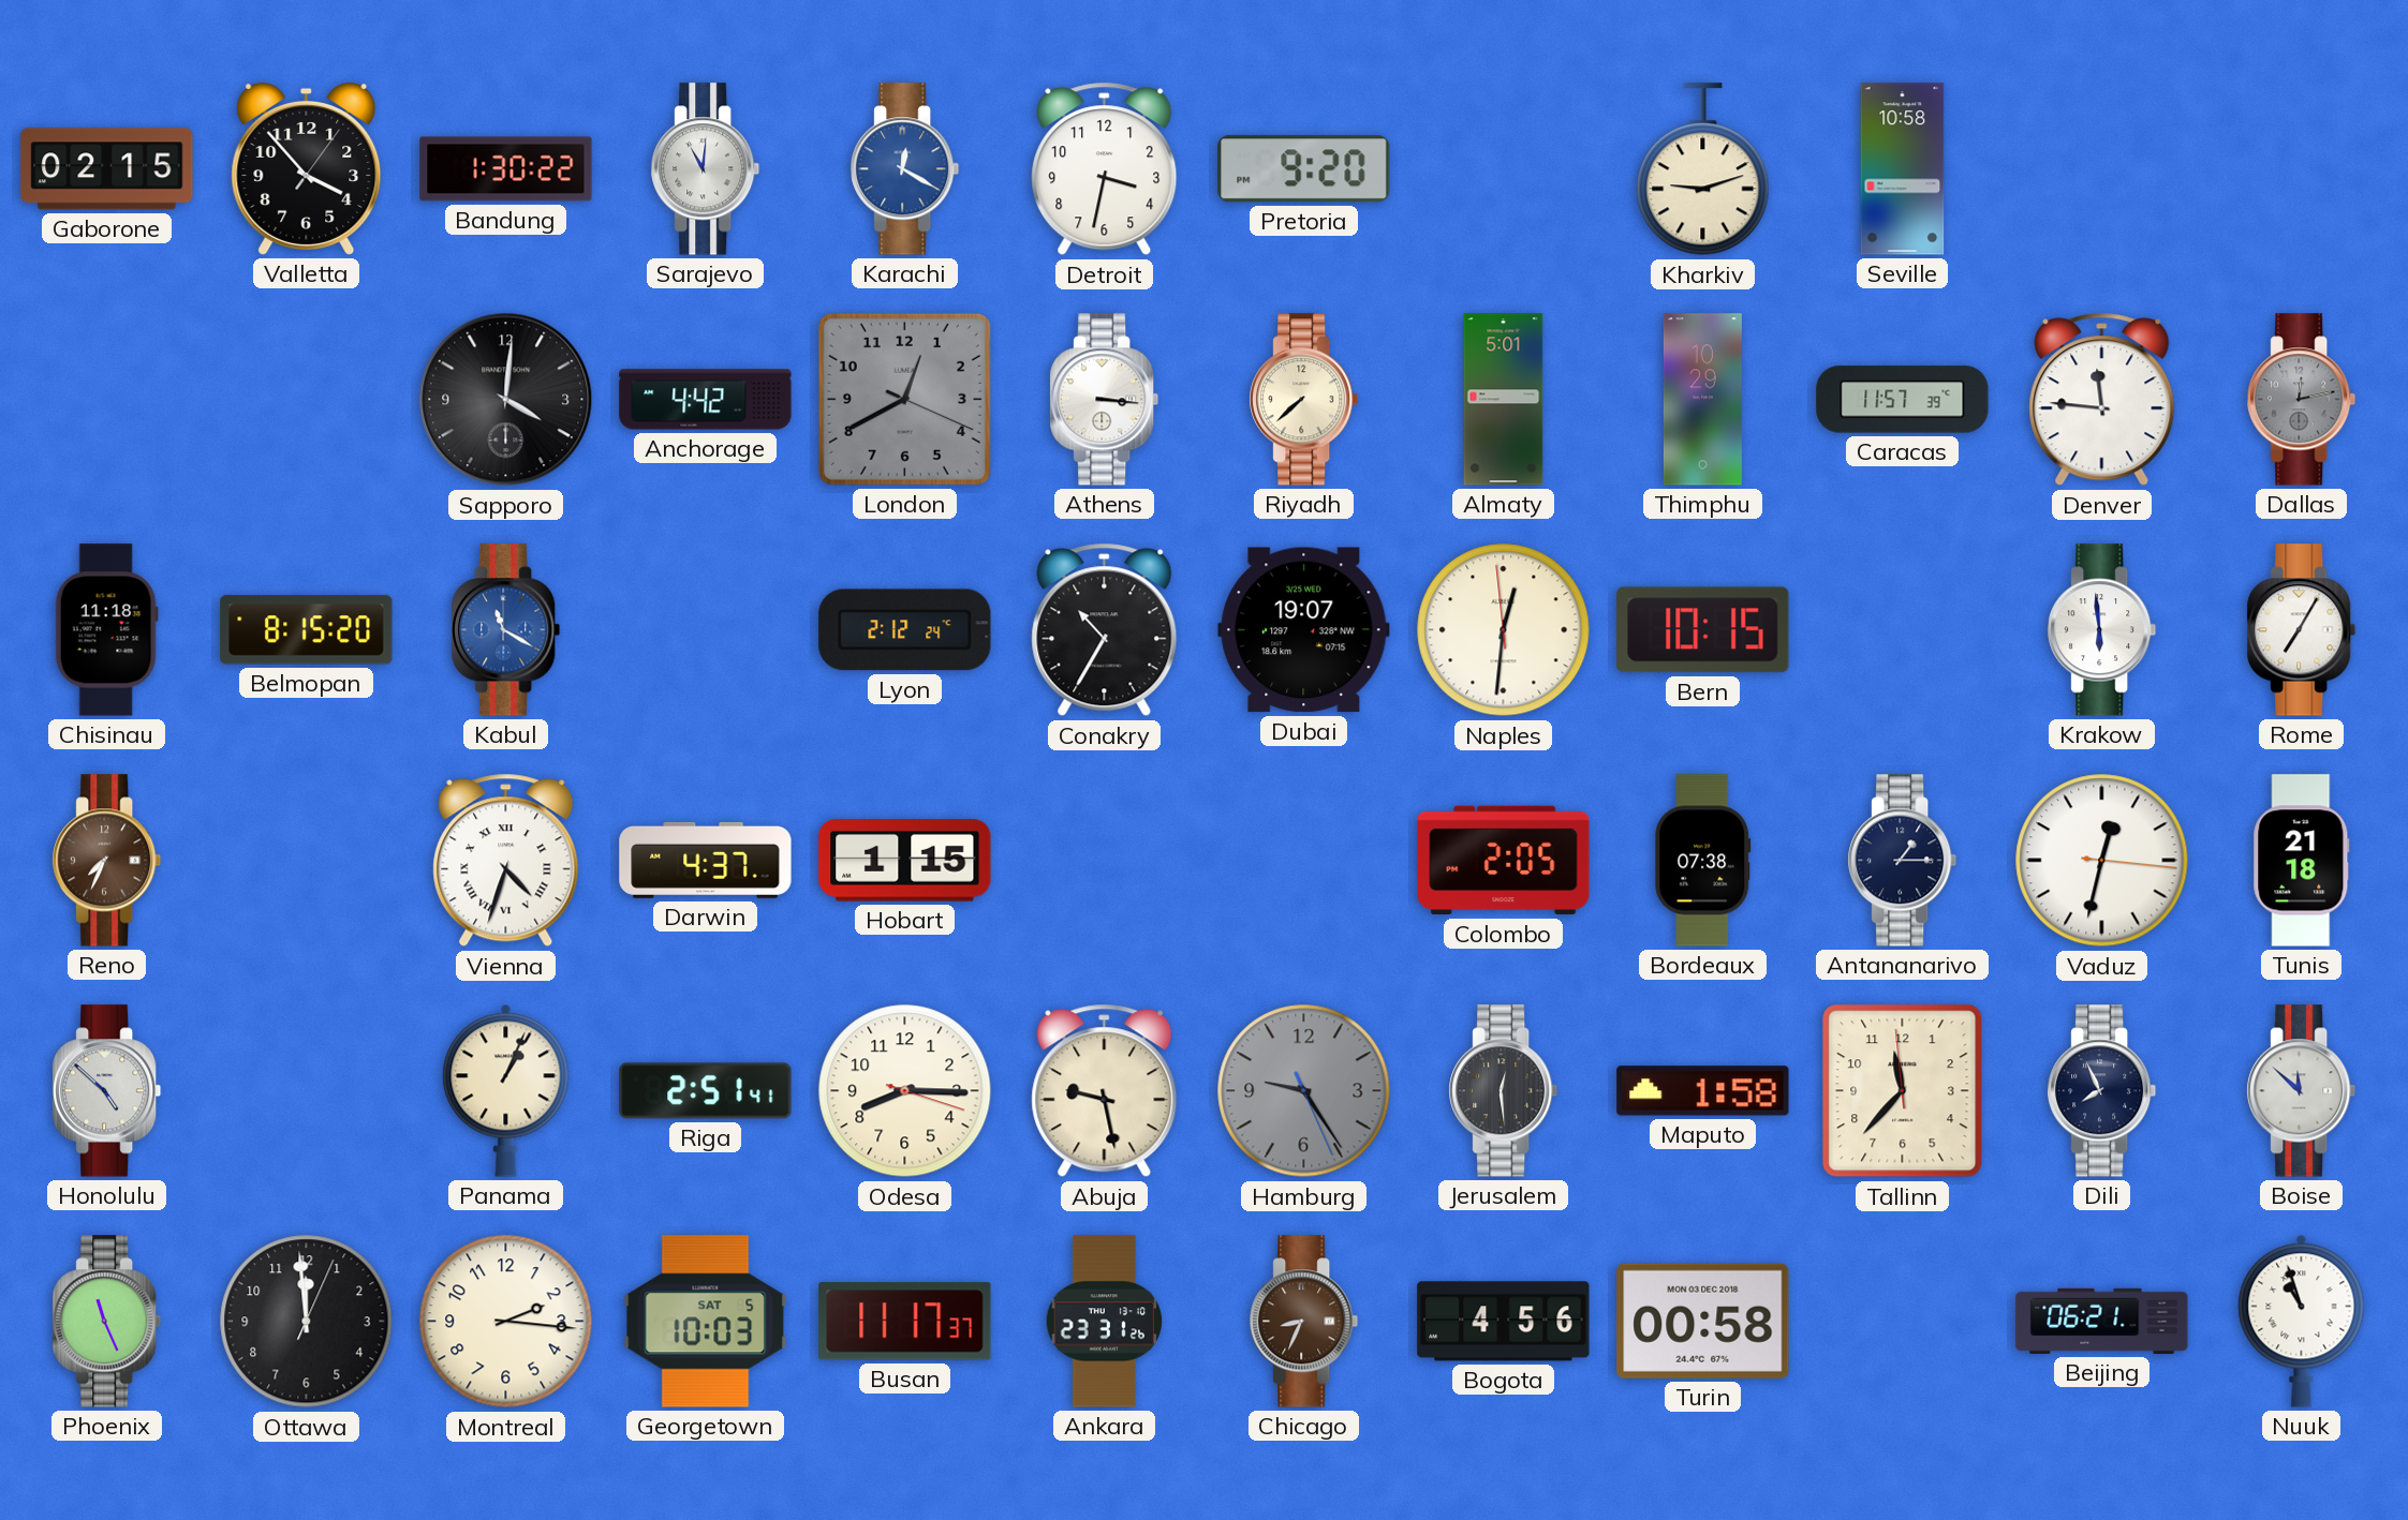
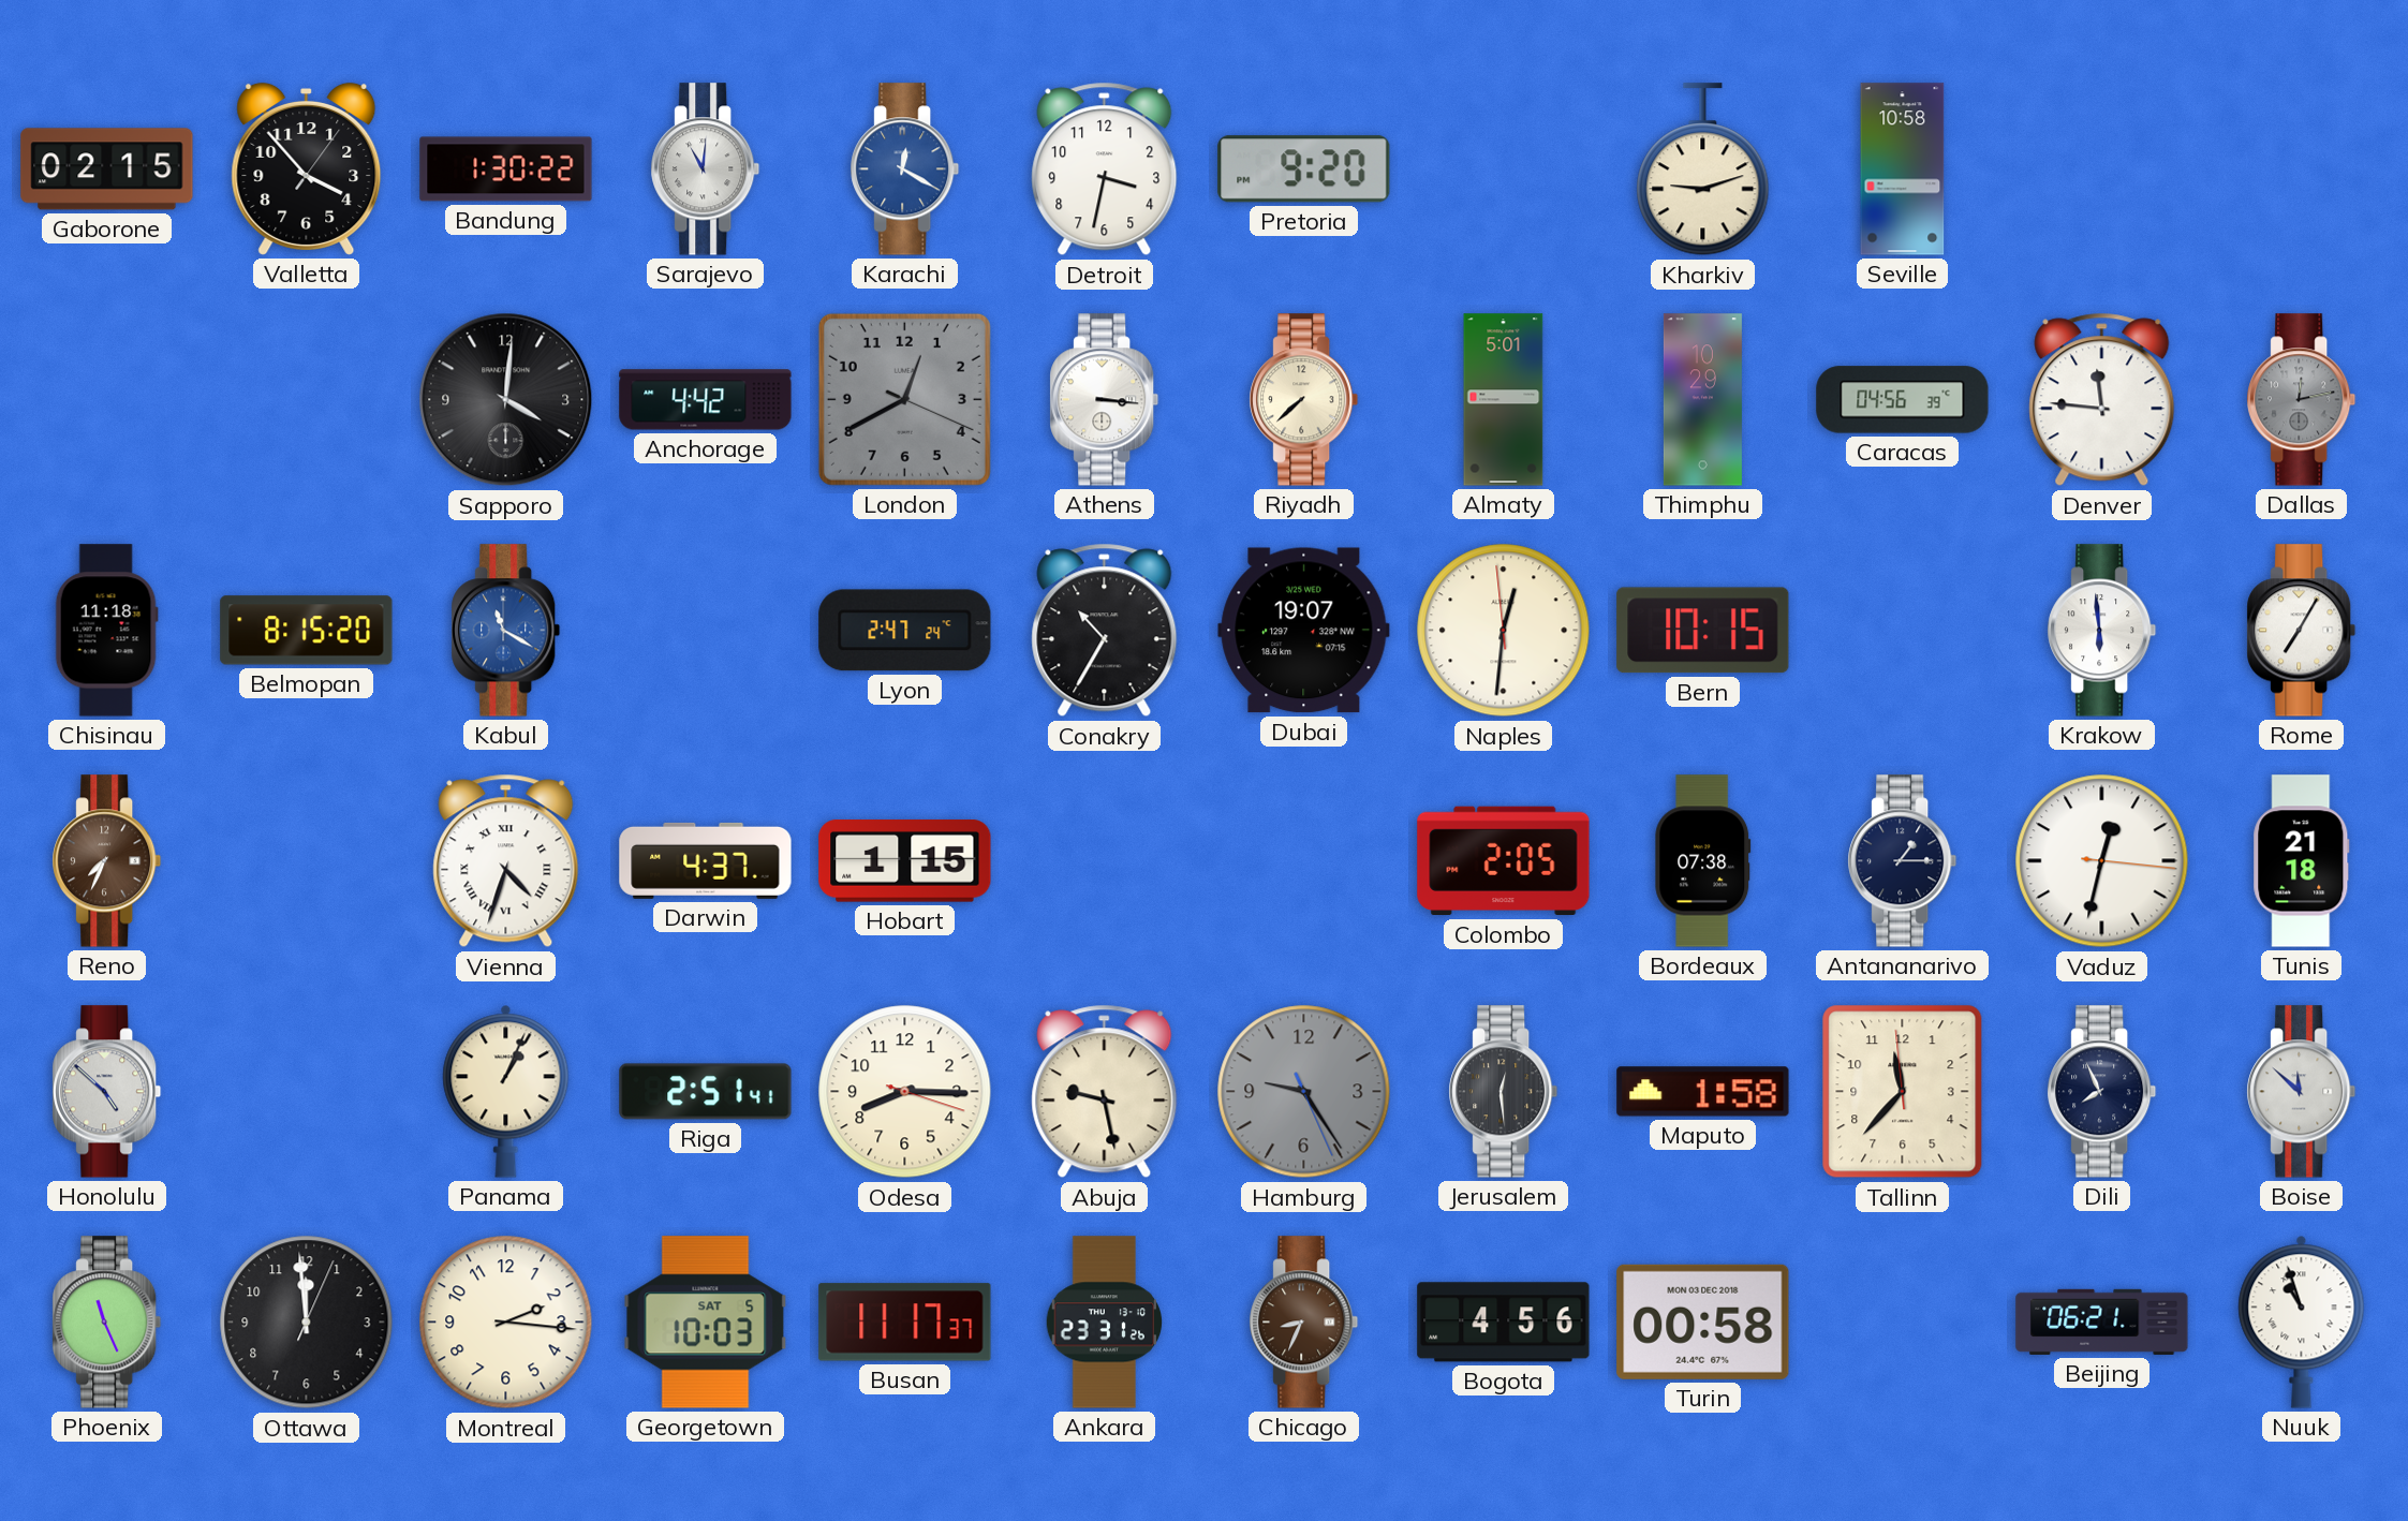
Caracas: 11:57 -> 04:56 (1903, 400)
Lyon: 2:12 -> 2:47 (905, 631)
